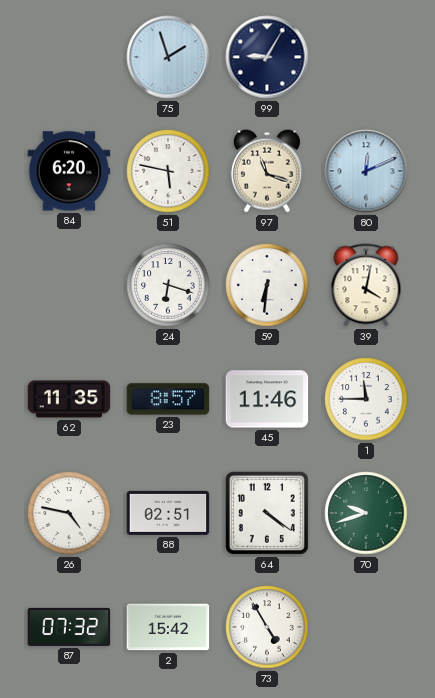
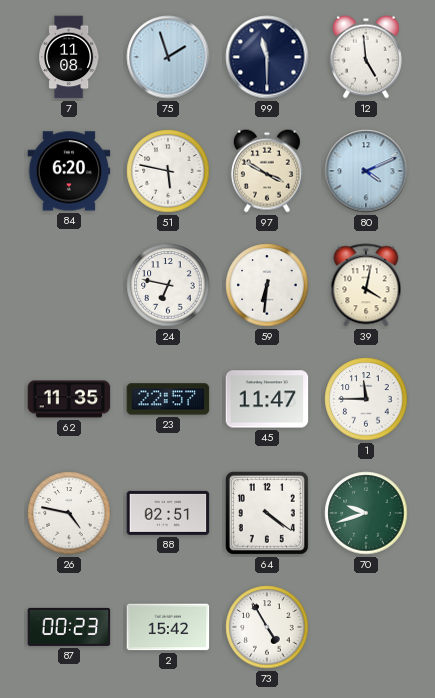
7: none -> 11:08 (69, 57)
99: 9:05 -> 11:30 (267, 57)
12: none -> 4:59 (366, 57)
97: 11:18 -> 3:50 (267, 171)
80: 12:11 -> 4:11 (366, 171)
24: 6:18 -> 6:47 (168, 285)
23: 8:57 -> 22:57 (168, 399)
45: 11:46 -> 11:47 (267, 399)
87: 07:32 -> 00:23 (69, 627)
